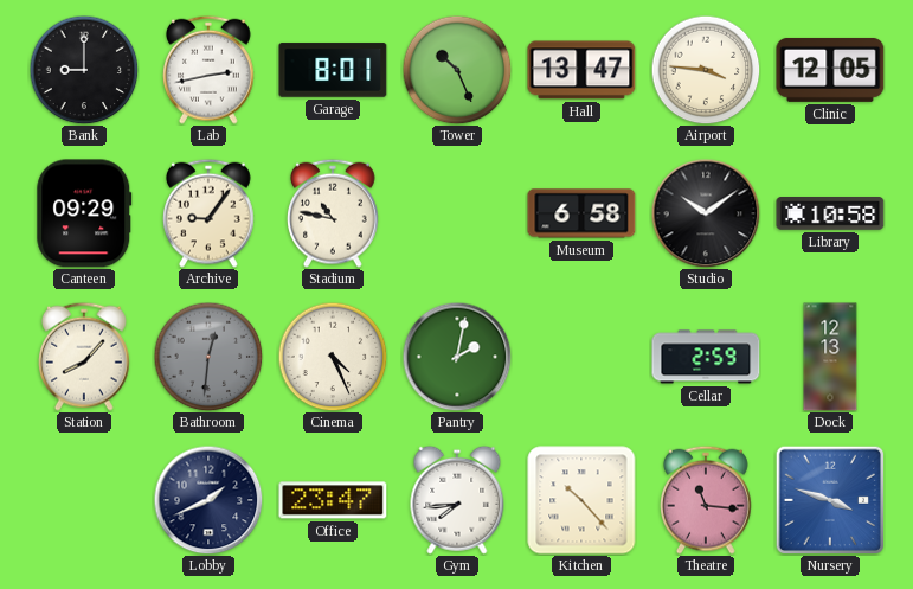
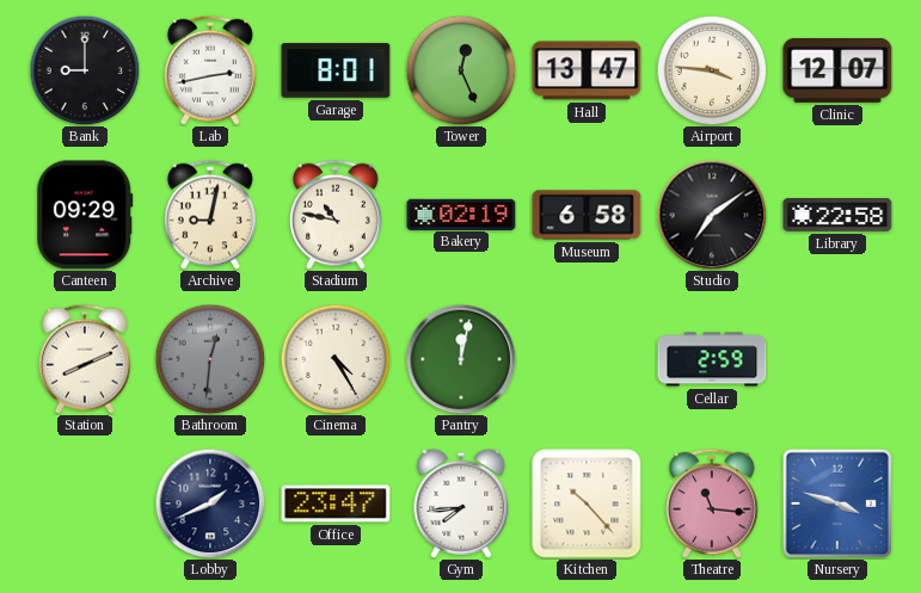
Tower: 10:26 -> 12:26 (461, 70)
Clinic: 12:05 -> 12:07 (837, 70)
Archive: 9:06 -> 9:02 (211, 215)
Bakery: none -> 02:19 (461, 214)
Studio: 10:09 -> 7:09 (712, 215)
Library: 10:58 -> 22:58 (837, 216)
Station: 8:07 -> 8:11 (86, 359)
Cinema: 4:26 -> 4:25 (336, 359)
Pantry: 2:02 -> 12:02 (461, 359)
Dock: 12:13 -> none (830, 357)
